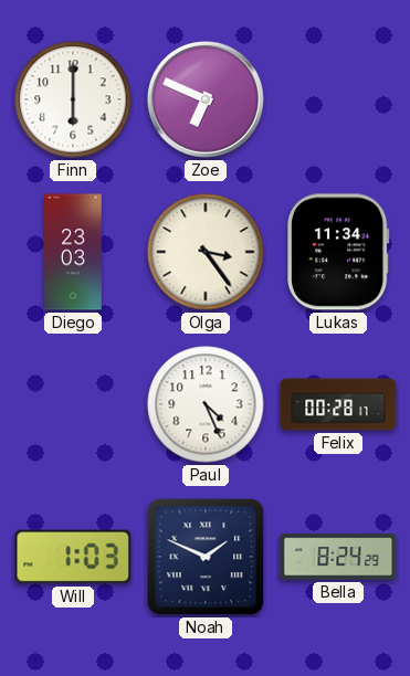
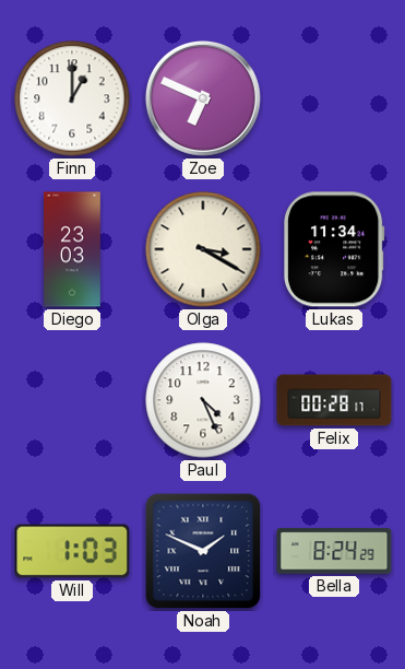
Finn: 6:00 -> 1:00 (72, 98)
Olga: 3:24 -> 3:20 (203, 249)
